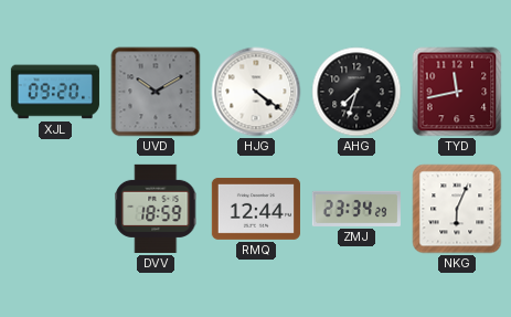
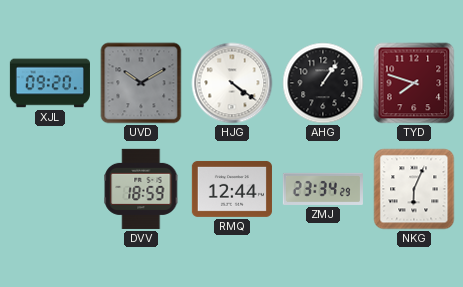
AHG: 7:33 -> 1:06 (323, 83)
TYD: 11:43 -> 7:48 (414, 83)
